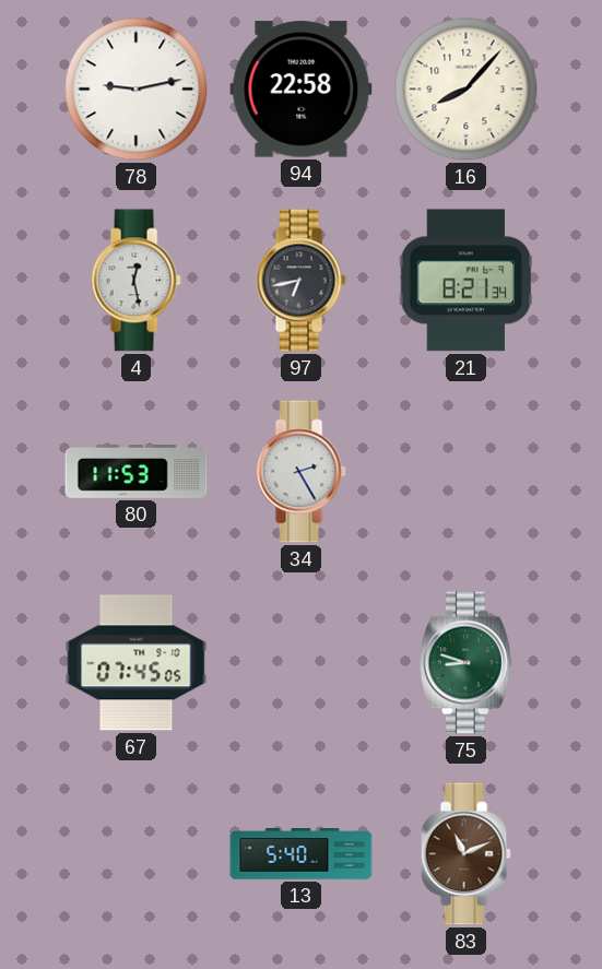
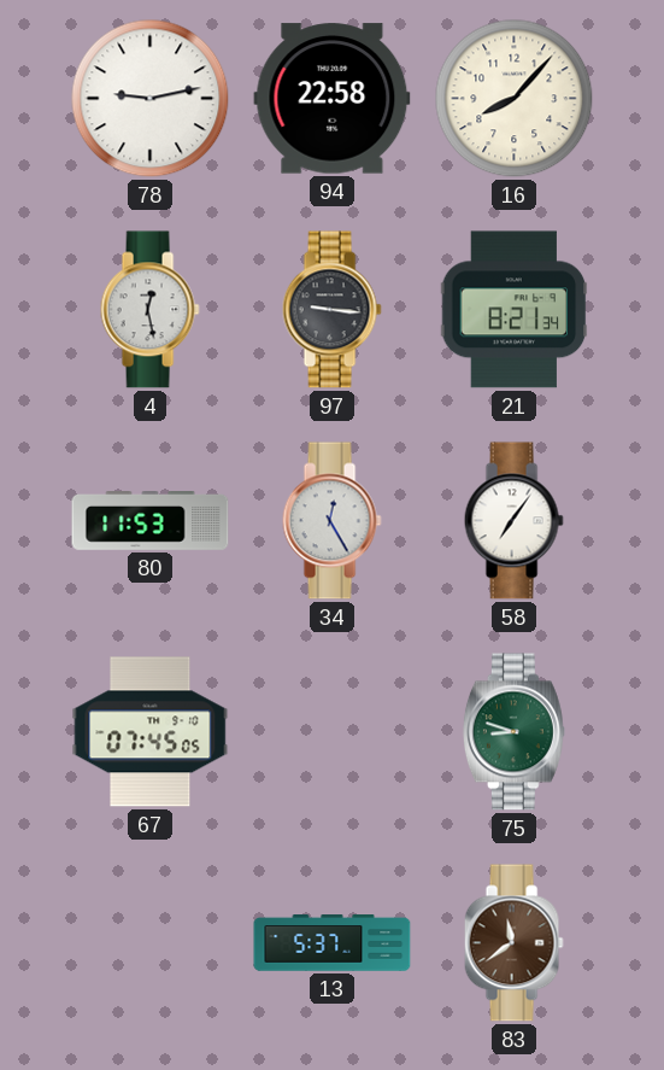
97: 6:43 -> 9:16 (331, 310)
34: 2:25 -> 12:25 (331, 521)
58: none -> 7:06 (513, 521)
13: 5:40 -> 5:37 (333, 943)
83: 11:11 -> 11:39 (513, 943)
